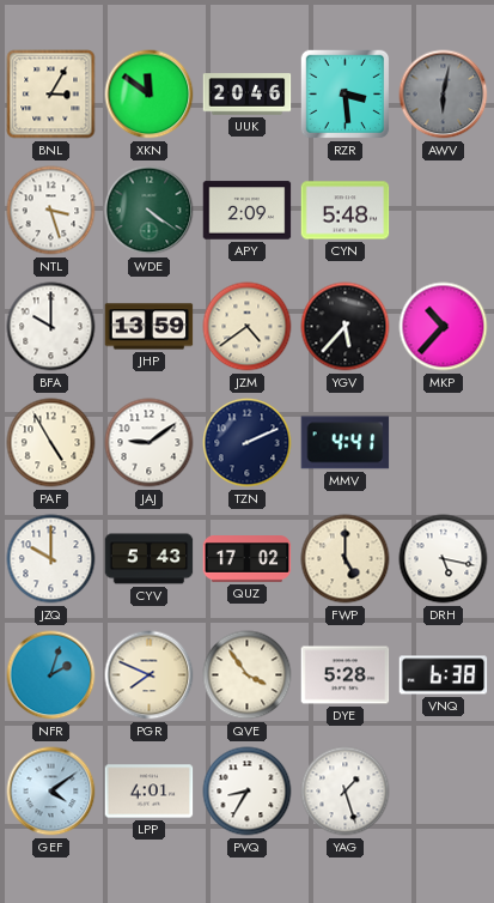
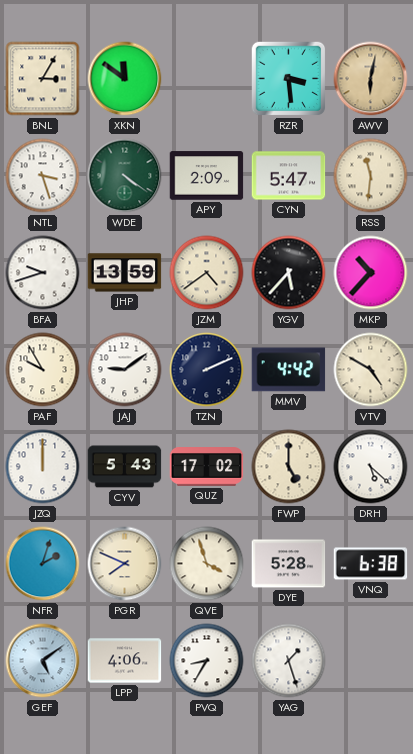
UUK: 20:46 -> none (248, 95)
AWV dial: grey -> champagne (371, 79)
CYN: 5:48 -> 5:47 (289, 176)
RSS: none -> 11:31 (371, 176)
BFA: 10:00 -> 9:42 (43, 273)
PAF: 4:55 -> 9:55 (43, 370)
MMV: 4:41 -> 4:42 (289, 370)
VTV: none -> 4:50 (371, 370)
JZQ: 10:00 -> 12:00 (43, 467)
DRH: 5:17 -> 5:22 (371, 467)
QVE: 3:54 -> 3:57 (207, 564)
GEF: 4:09 -> 5:09 (43, 661)
LPP: 4:01 -> 4:06 (125, 661)
